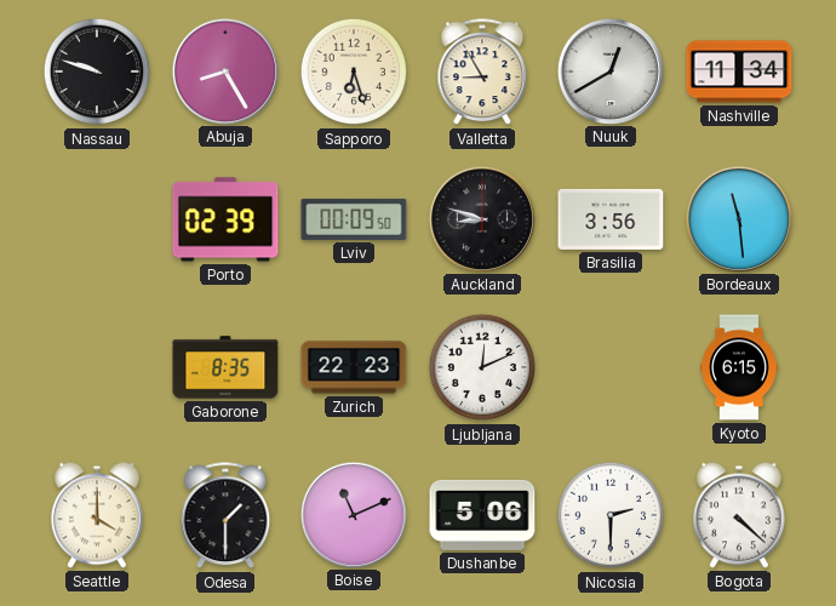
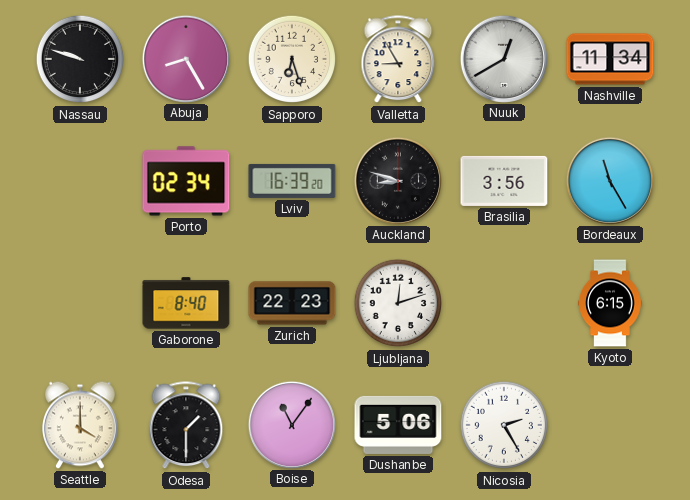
Porto: 02:39 -> 02:34 (186, 181)
Lviv: 00:09 -> 16:39 (292, 181)
Bordeaux: 11:29 -> 11:25 (609, 180)
Gaborone: 8:35 -> 8:40 (186, 303)
Ljubljana: 12:11 -> 12:12 (398, 303)
Boise: 11:11 -> 11:06 (291, 424)
Nicosia: 2:30 -> 2:25 (504, 425)
Bogota: 4:22 -> none (740, 515)
